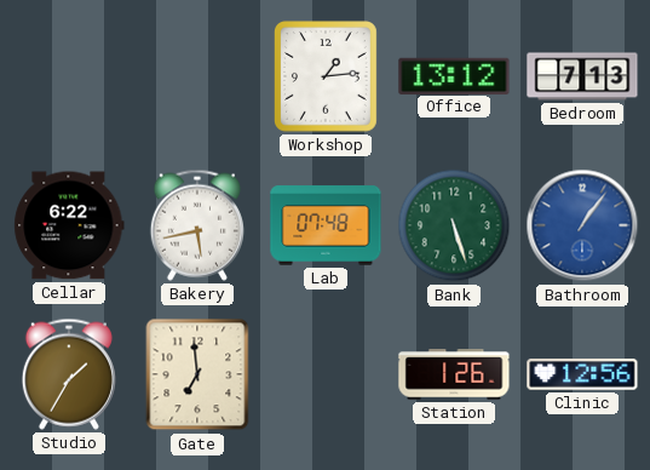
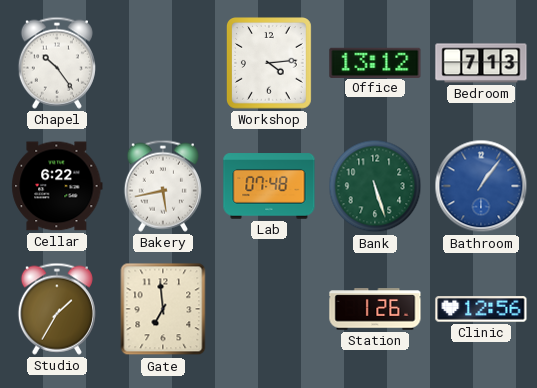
Chapel: none -> 10:24 (57, 63)
Workshop: 1:14 -> 4:14 (269, 64)
